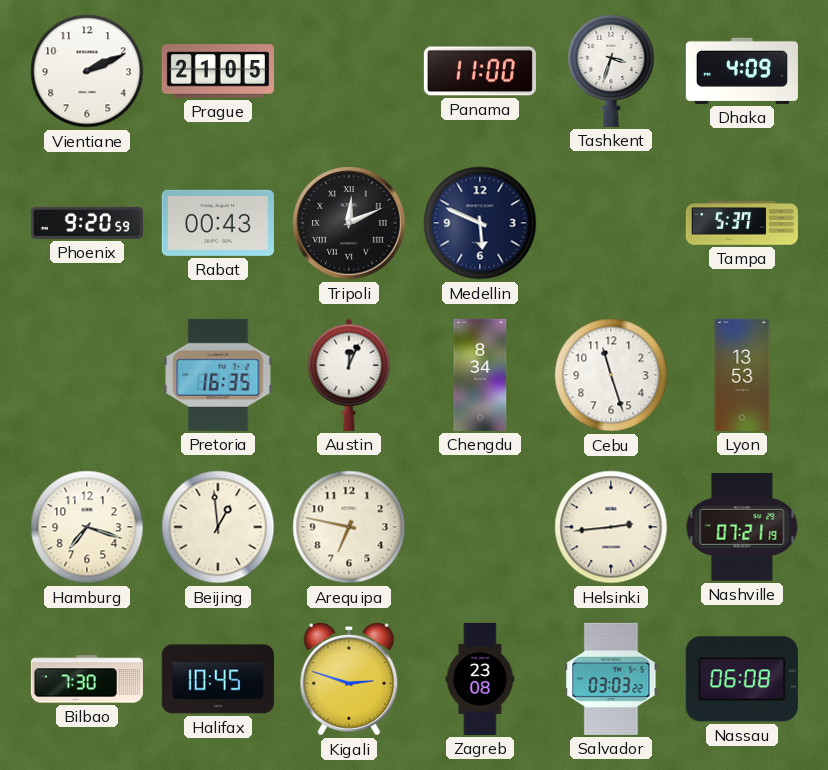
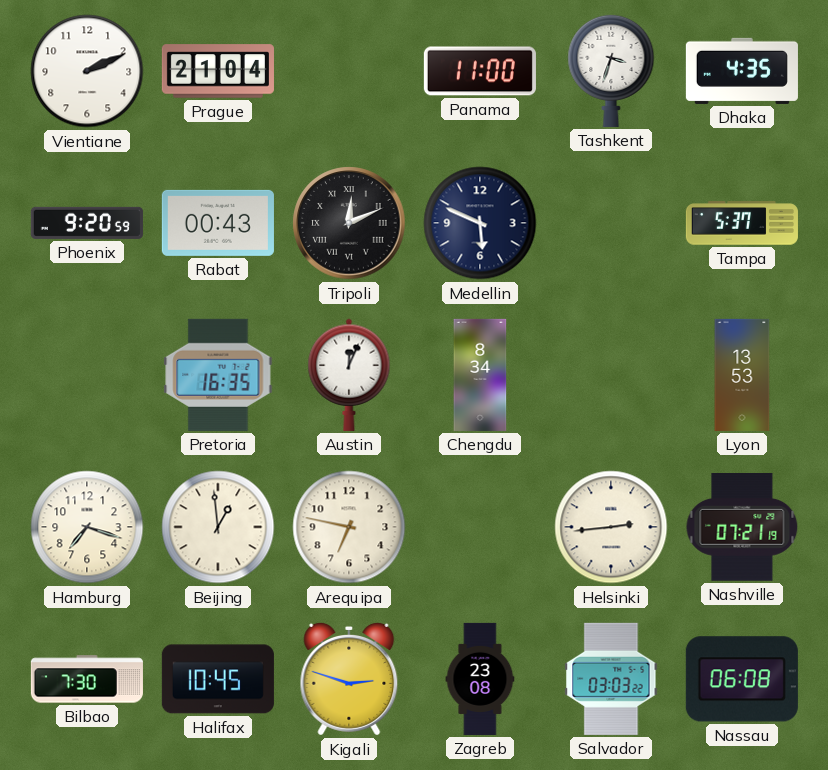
Prague: 21:05 -> 21:04 (218, 71)
Dhaka: 4:09 -> 4:35 (742, 71)
Cebu: 11:27 -> none (611, 375)
